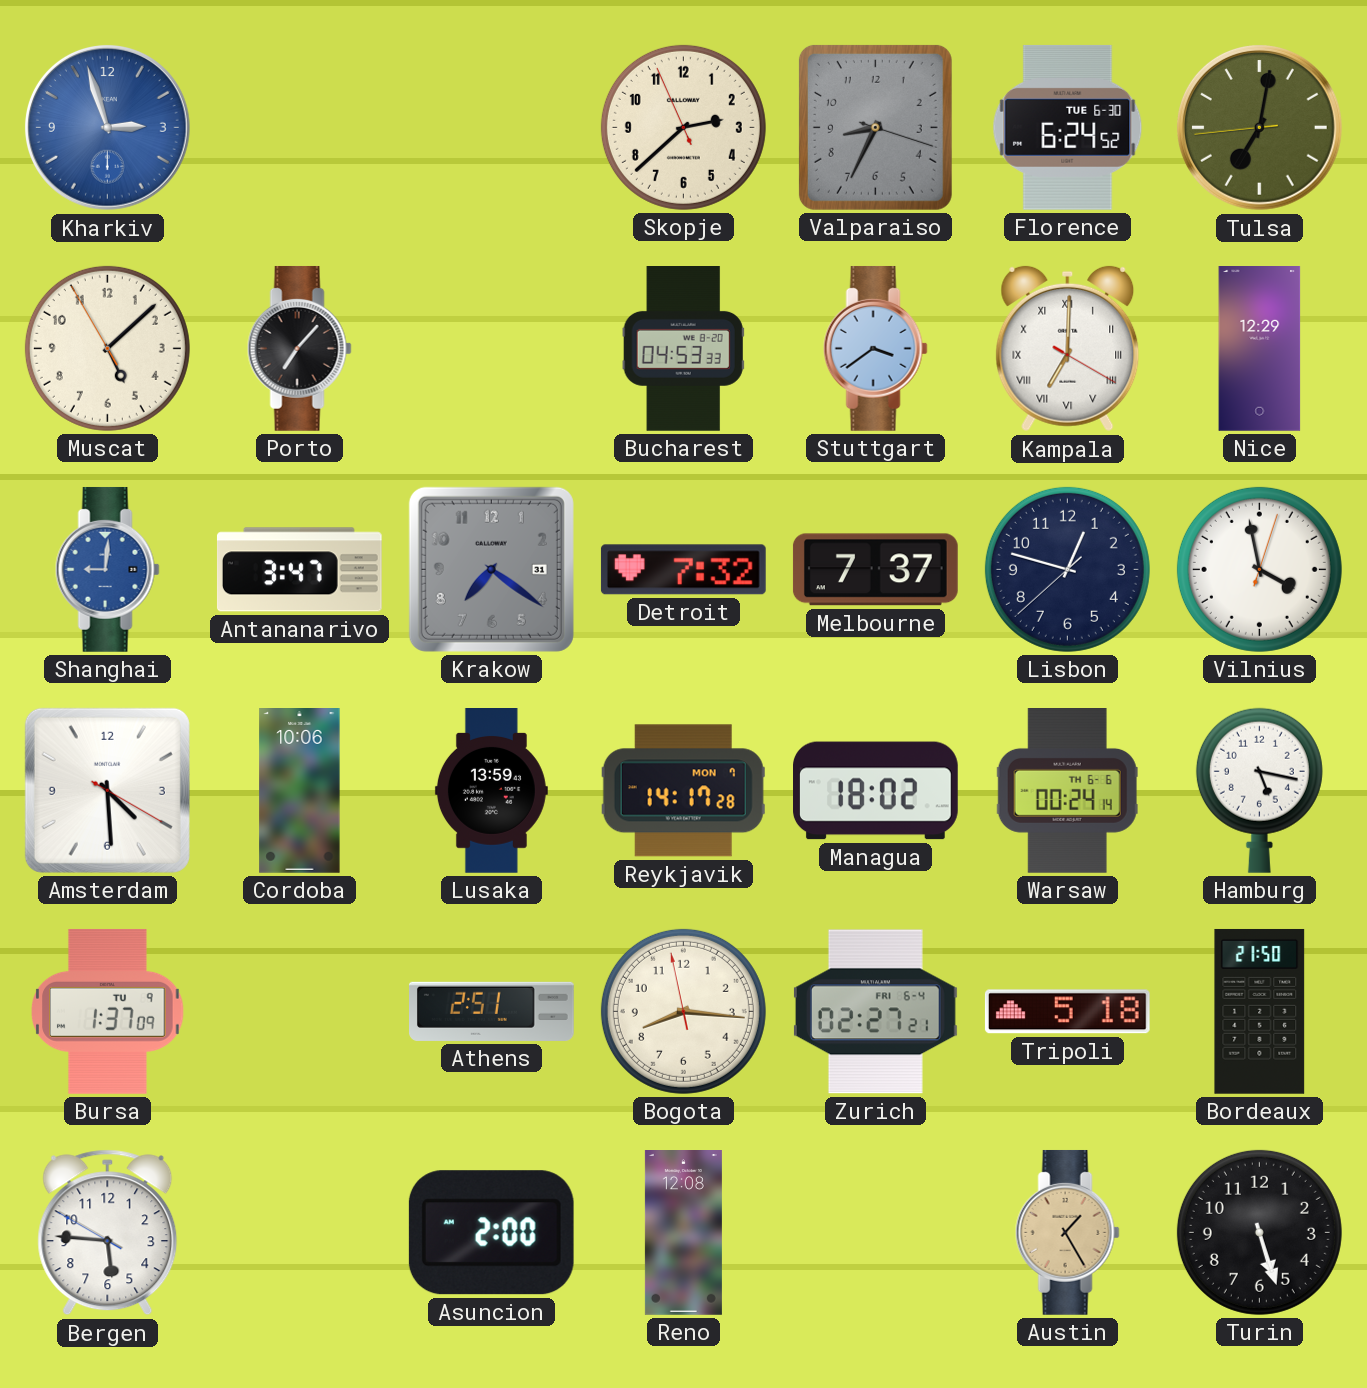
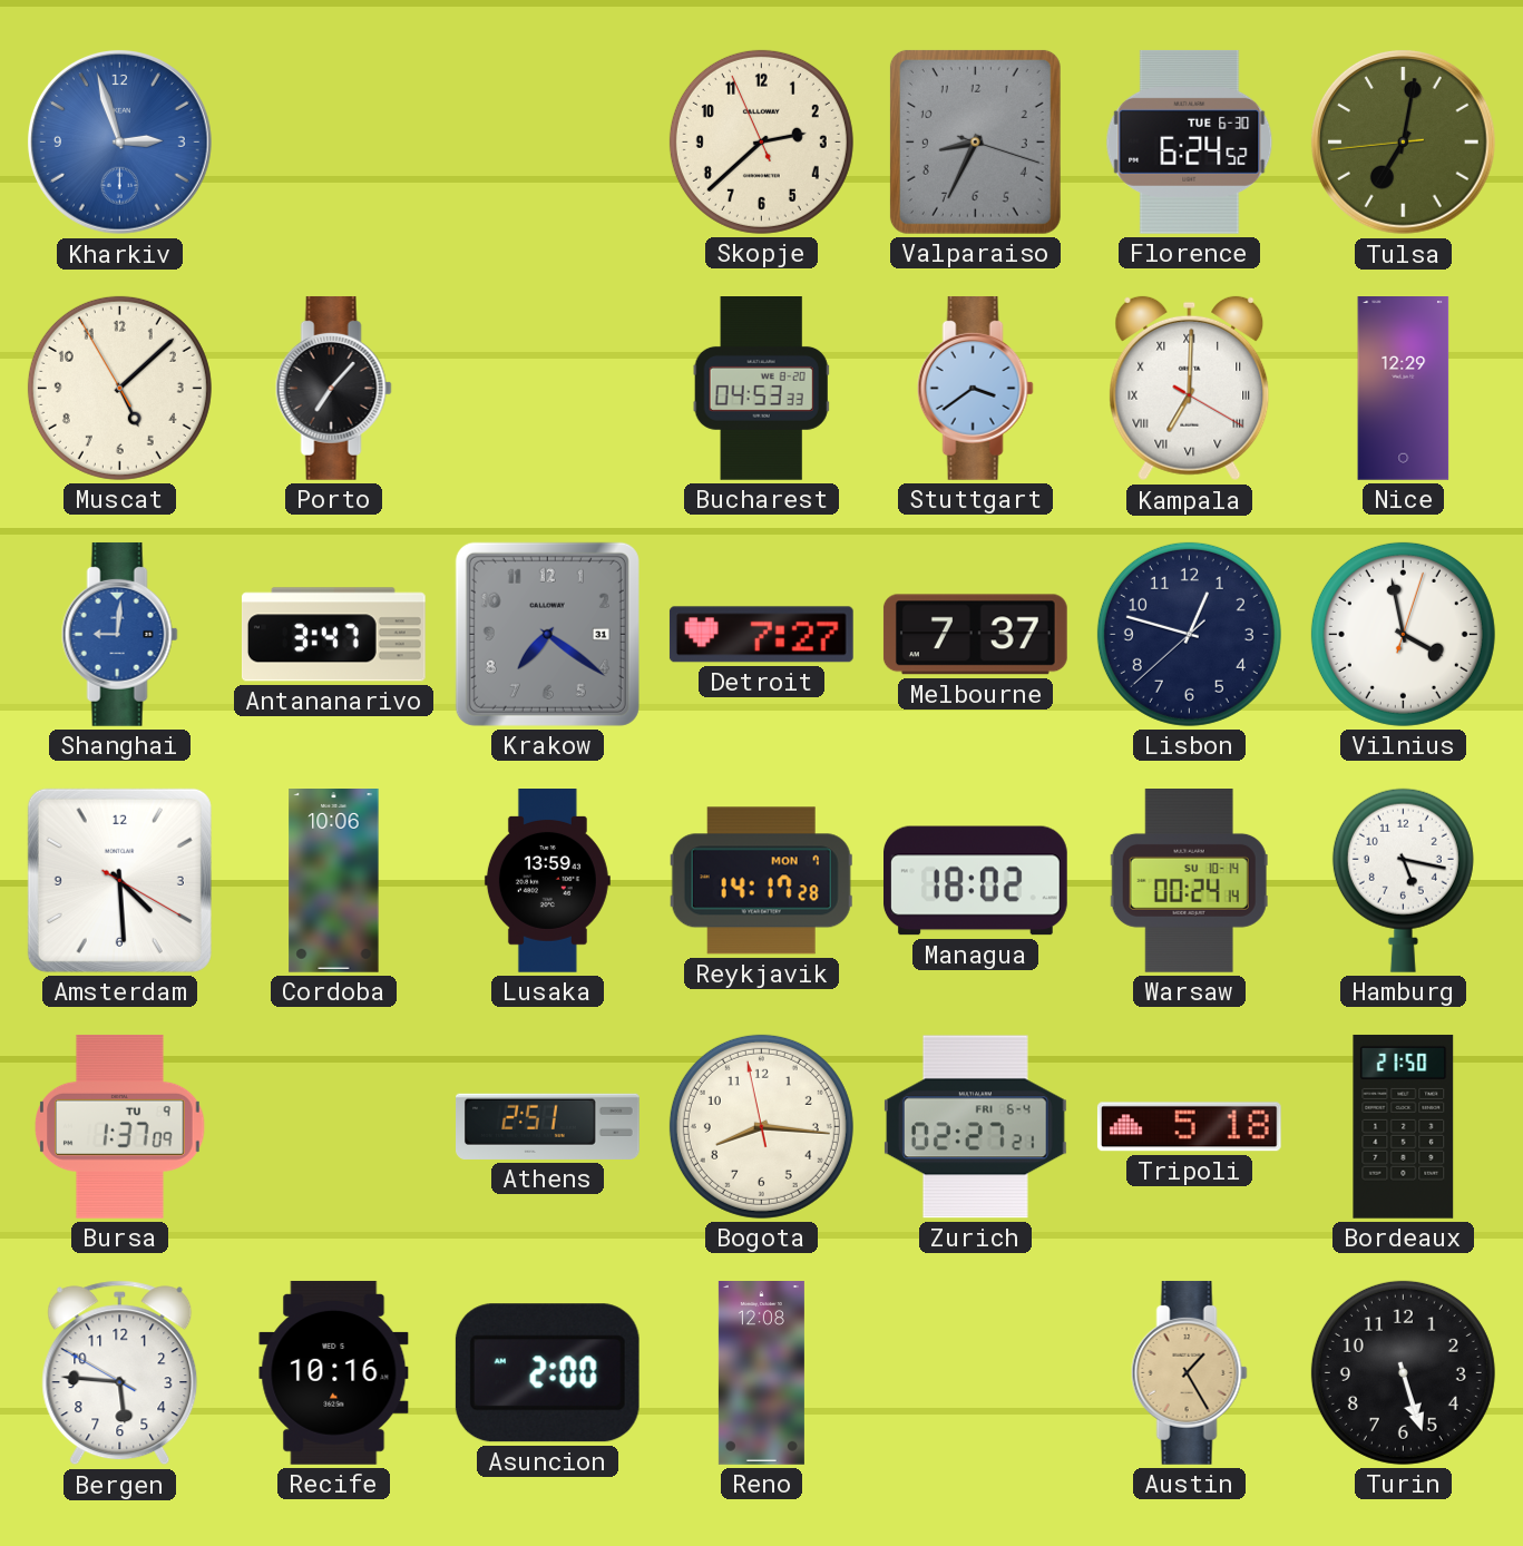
Detroit: 7:32 -> 7:27 (761, 635)
Warsaw date: TH 6-6 -> SU 10-14 (1189, 881)
Recife: none -> 10:16 (334, 1372)
